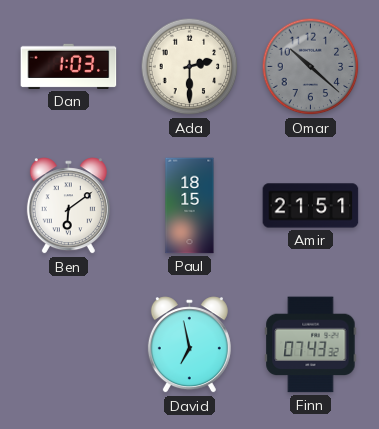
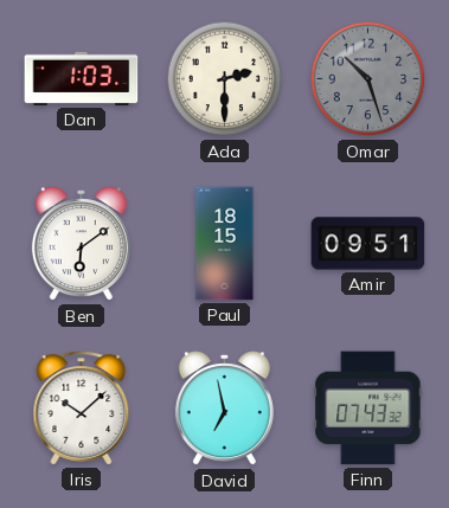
Omar: 10:22 -> 10:27 (368, 79)
Amir: 21:51 -> 09:51 (368, 244)
Iris: none -> 10:08 (82, 409)
